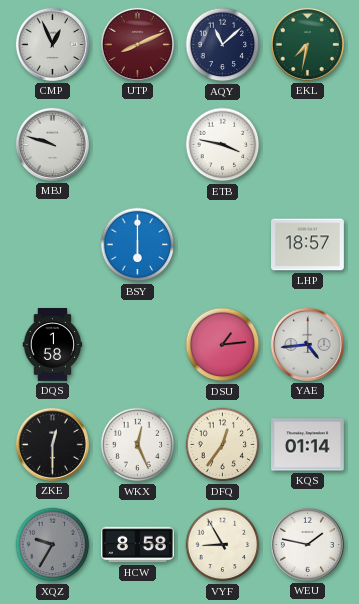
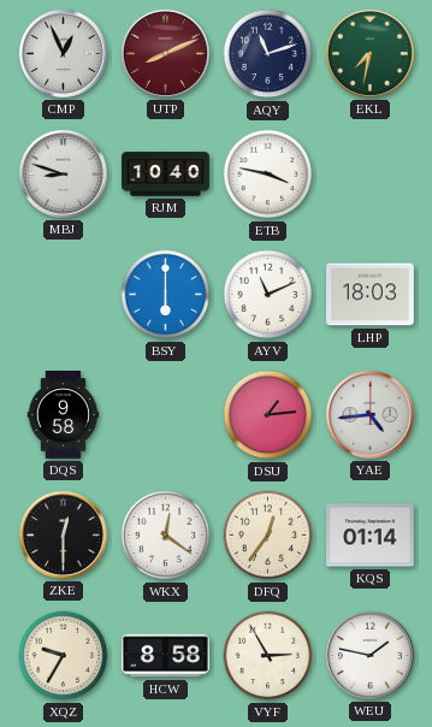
AQY: 11:08 -> 11:12 (268, 54)
MBJ: 9:48 -> 8:48 (63, 173)
RJM: none -> 10:40 (166, 175)
AYV: none -> 11:11 (268, 295)
LHP: 18:57 -> 18:03 (371, 295)
DQS: 1:58 -> 9:58 (64, 415)
WKX: 12:26 -> 12:21 (166, 536)
XQZ dial: grey -> cream (64, 656)
VYF: 8:55 -> 2:55 (268, 656)
